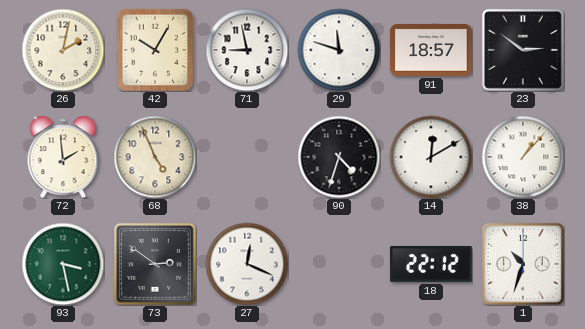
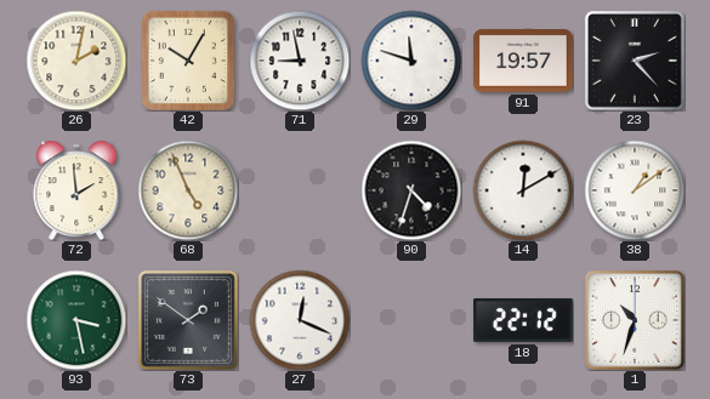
91: 18:57 -> 19:57 (523, 62)
23: 2:51 -> 2:23 (635, 61)
38: 1:07 -> 1:09 (635, 190)
73: 2:51 -> 1:51 (188, 320)
